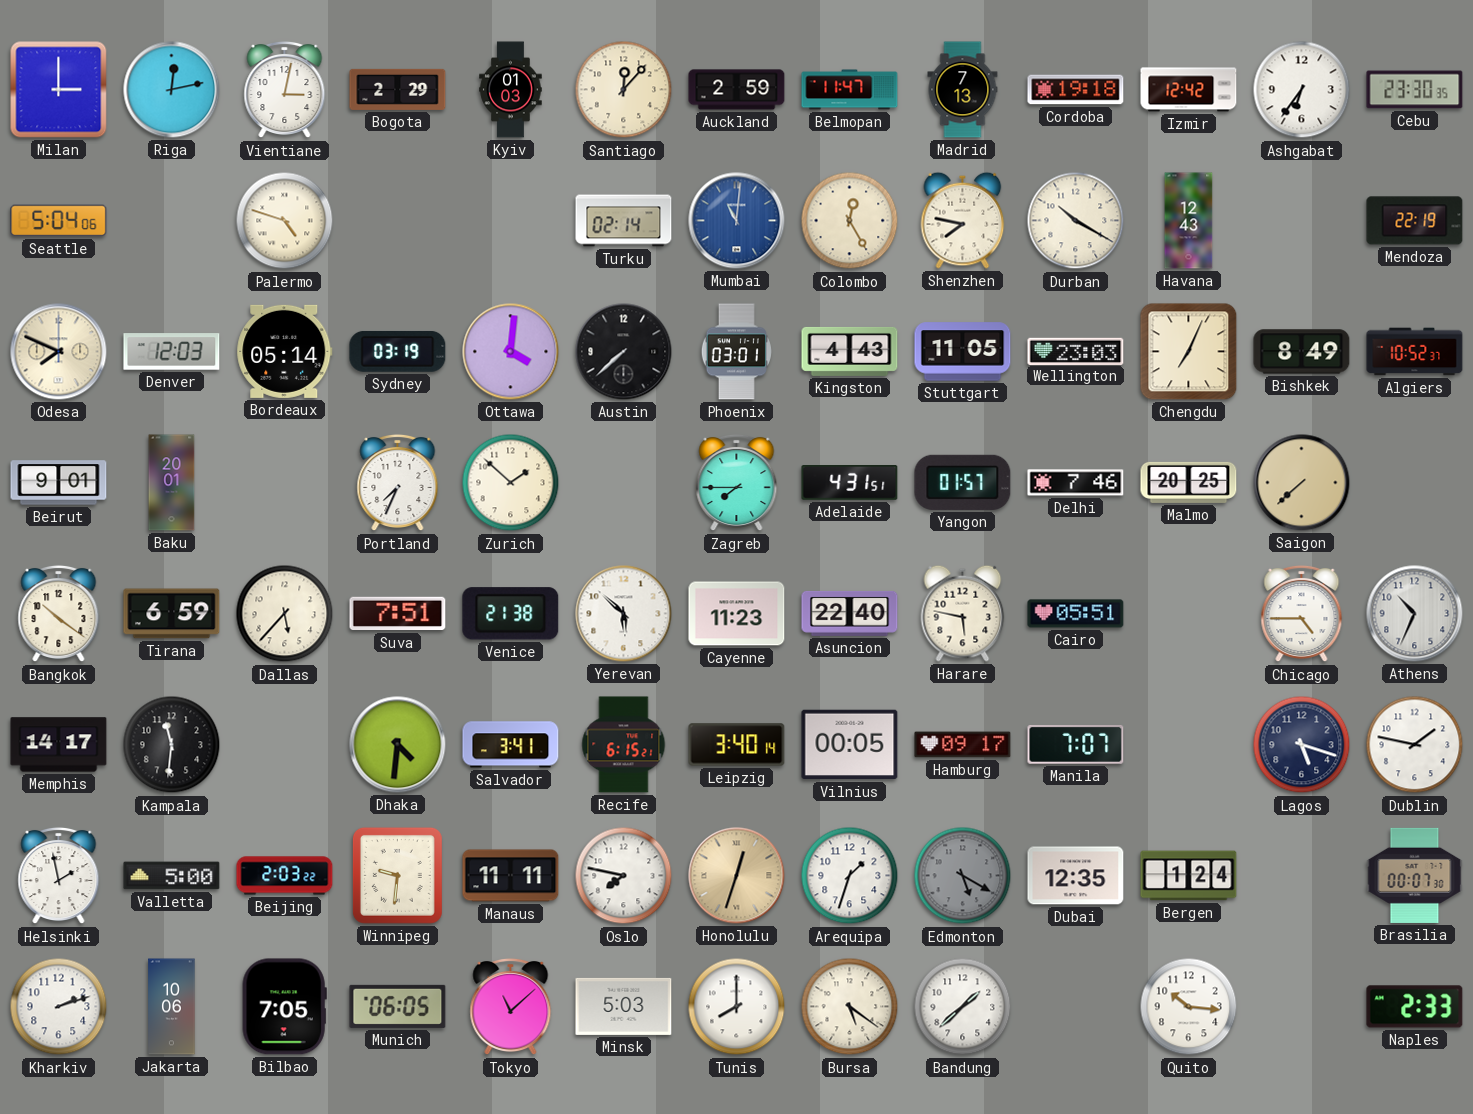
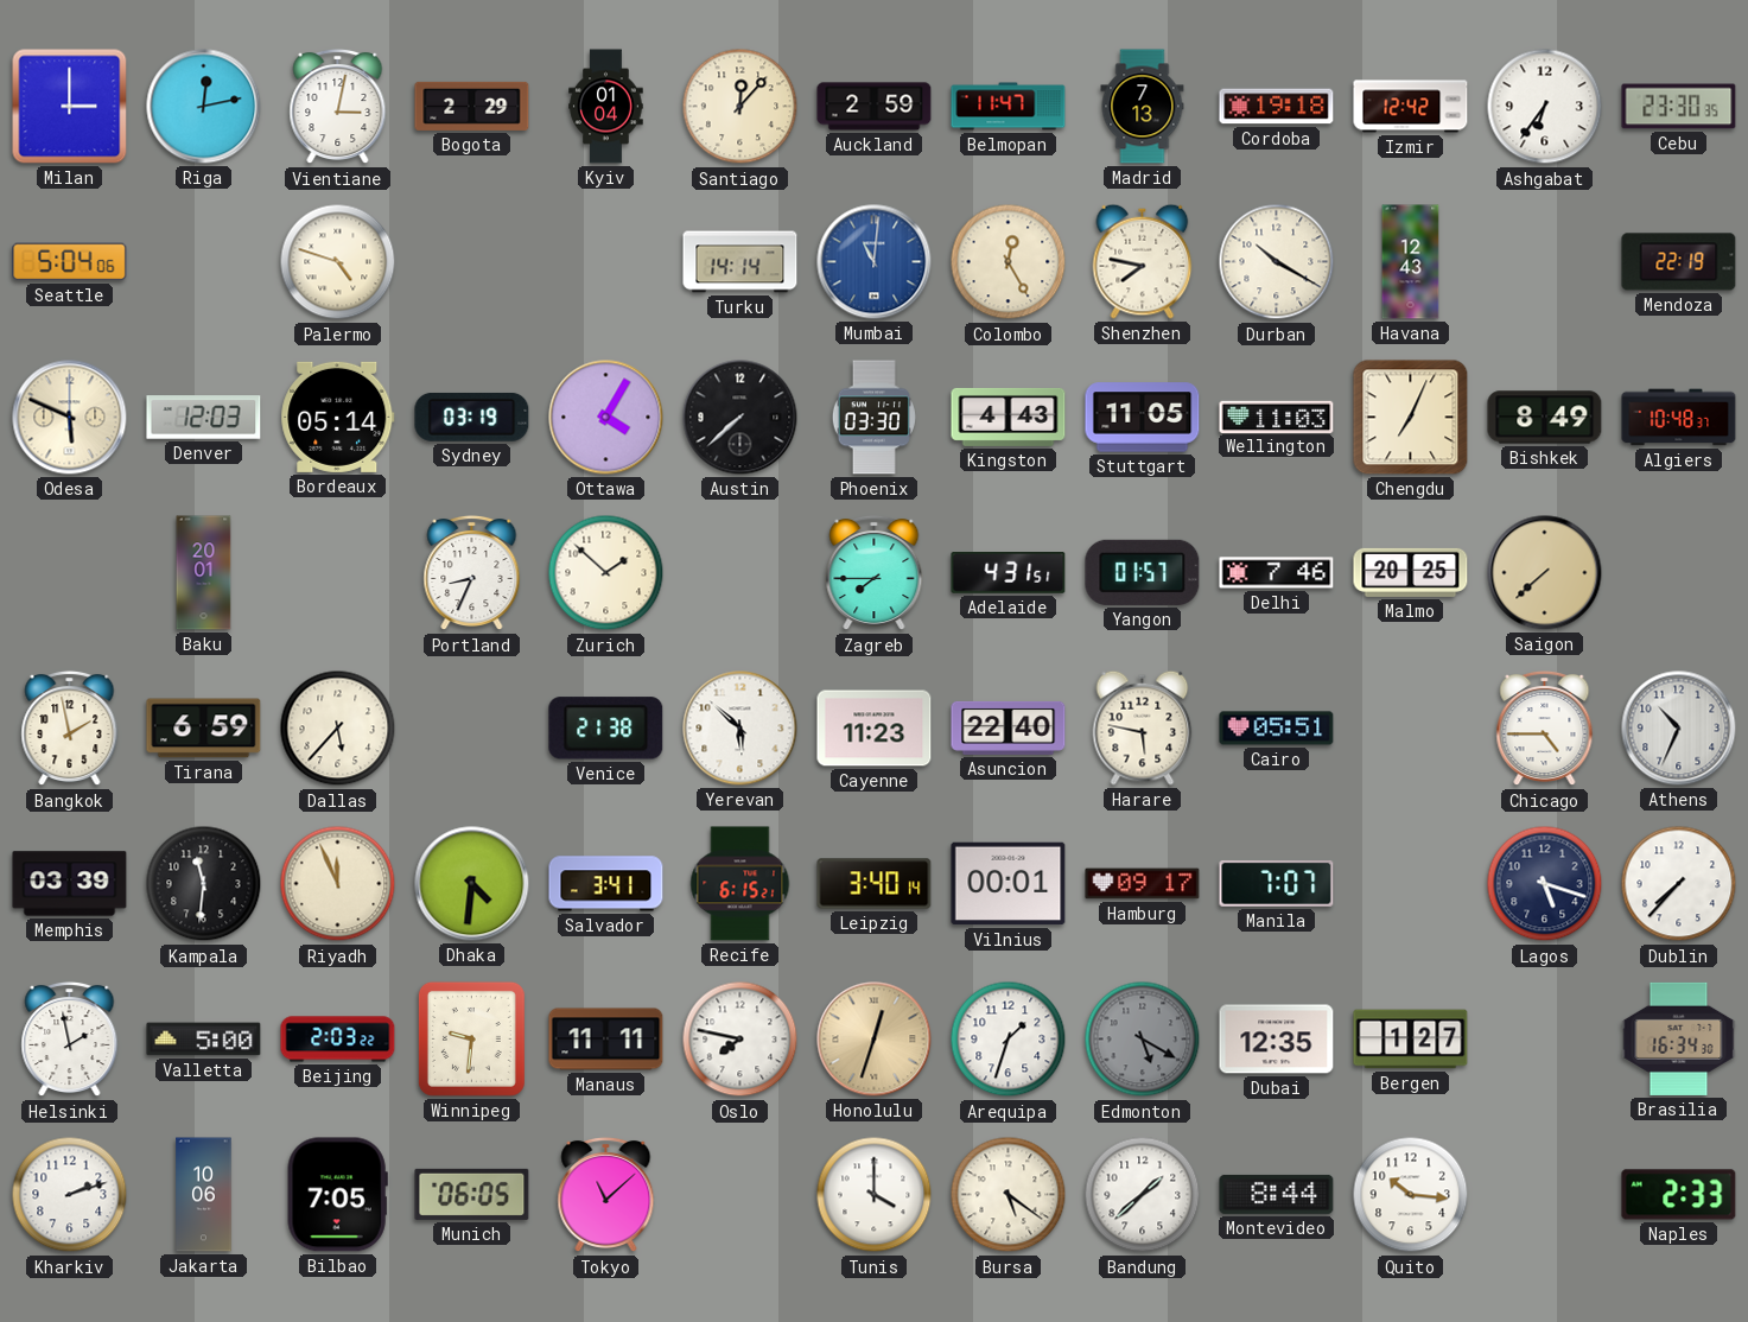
Kyiv: 01:03 -> 01:04 (606, 107)
Turku: 02:14 -> 14:14 (740, 262)
Odesa: 7:49 -> 5:49 (70, 418)
Ottawa: 4:01 -> 4:05 (606, 418)
Phoenix: 03:01 -> 03:30 (873, 418)
Wellington: 23:03 -> 11:03 (1277, 417)
Algiers: 10:52 -> 10:48 (1679, 418)
Beirut: 9:01 -> none (59, 483)
Portland: 7:34 -> 8:34 (472, 573)
Bangkok: 10:21 -> 1:58 (70, 729)
Suva: 7:51 -> none (398, 614)
Memphis: 14:17 -> 03:39 (70, 884)
Riyadh: none -> 11:56 (338, 884)
Vilnius: 00:05 -> 00:01 (1009, 884)
Dublin: 1:47 -> 7:37 (1679, 884)
Bergen: 1:24 -> 1:27 (1411, 1040)
Brasilia: 00:07 -> 16:34 (1679, 1038)
Minsk: 5:03 -> none (624, 1006)
Tunis: 8:00 -> 4:00 (875, 1195)
Montevideo: none -> 8:44 (1277, 1194)
